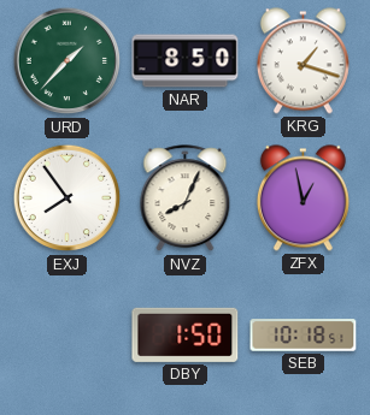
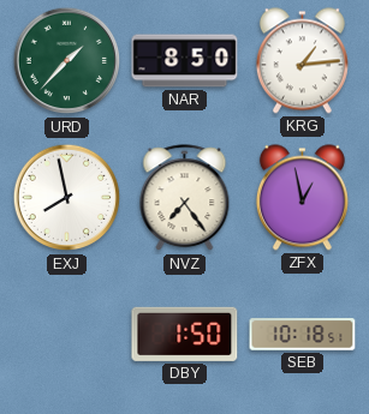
KRG: 1:18 -> 1:14 (302, 61)
EXJ: 7:54 -> 7:58 (67, 198)
NVZ: 8:04 -> 7:24 (185, 198)
